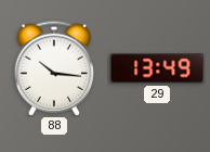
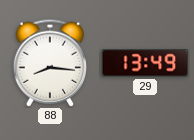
88: 10:16 -> 8:16 (49, 63)
